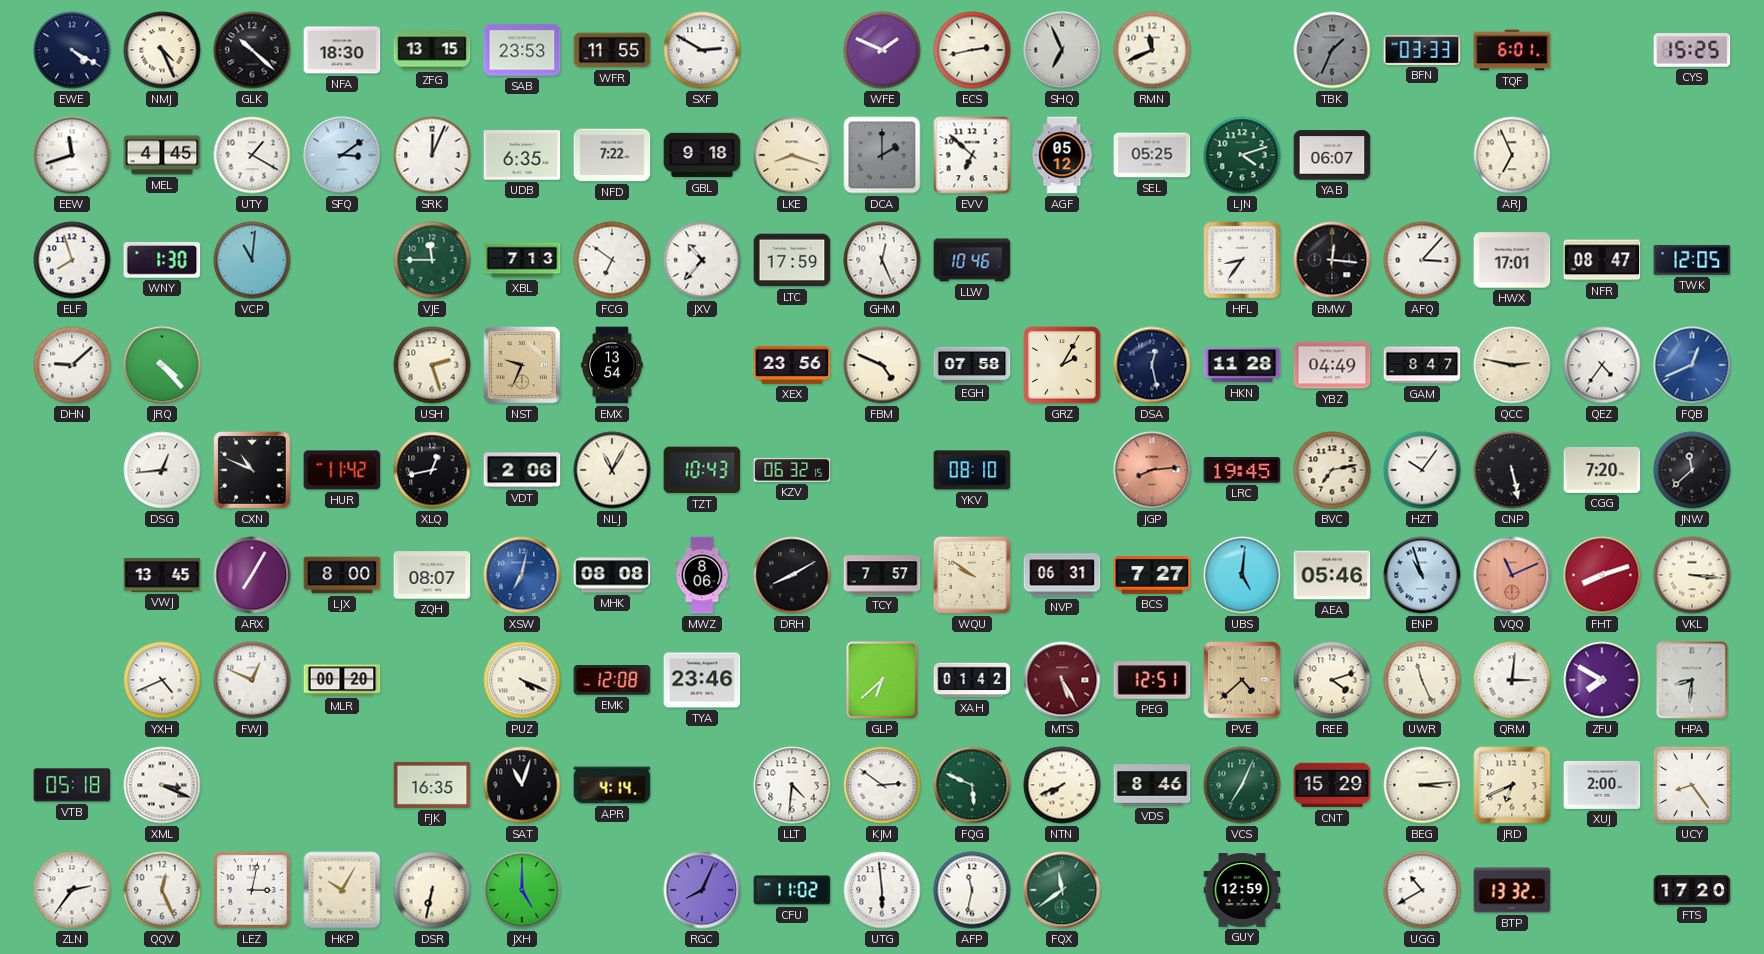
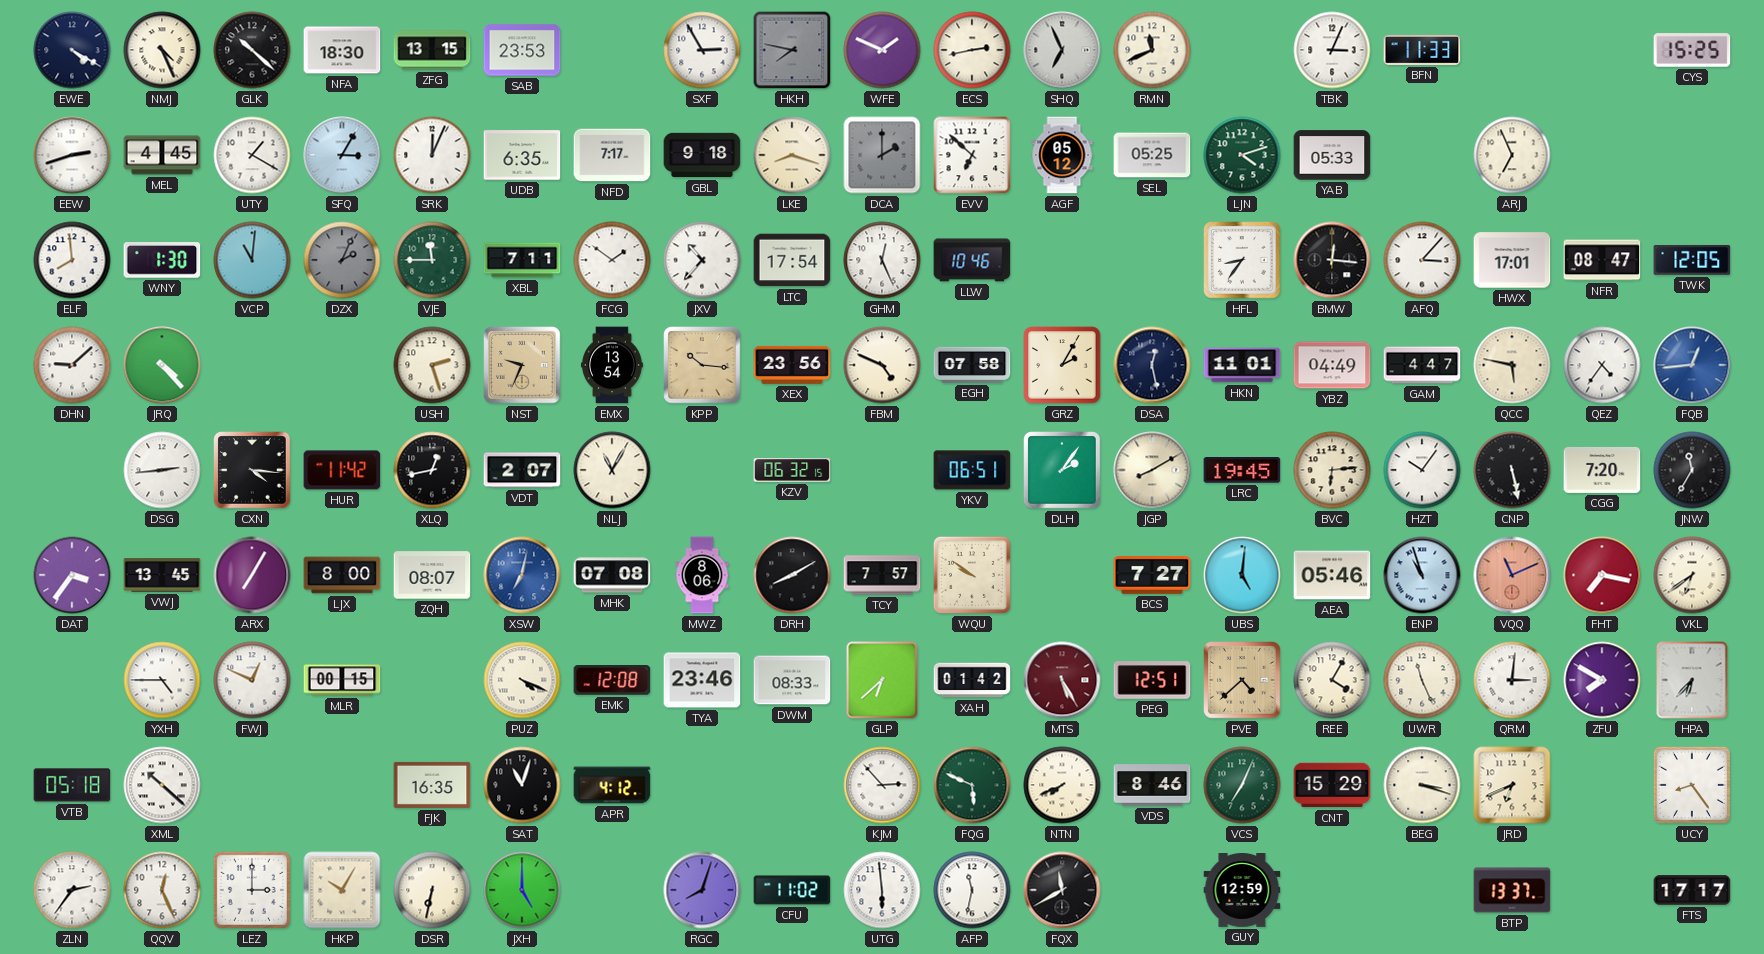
WFR: 11:55 -> none (612, 50)
SXF: 2:50 -> 2:55 (702, 50)
HKH: none -> 7:47 (792, 50)
TBK: 1:34 -> 3:04 (1332, 50)
TBK dial: grey -> white (1332, 50)
BFN: 03:33 -> 11:33 (1422, 50)
TQF: 6:01 -> none (1512, 50)
EEW: 11:42 -> 2:42 (72, 155)
SFQ: 3:09 -> 3:05 (342, 155)
NFD: 7:22 -> 7:17 (612, 155)
YAB: 06:07 -> 05:33 (1332, 155)
ELF: 7:57 -> 7:59 (72, 260)
DZX: none -> 2:04 (342, 260)
XBL: 7:13 -> 7:11 (522, 260)
FCG: 6:51 -> 1:51 (612, 260)
LTC: 17:59 -> 17:54 (792, 260)
KPP: none -> 10:16 (702, 365)
HKN: 11:28 -> 11:01 (1242, 365)
GAM: 8:47 -> 4:47 (1422, 365)
QCC: 2:47 -> 5:47 (1512, 365)
FQB: 12:41 -> 12:44 (1692, 365)
DSG: 12:44 -> 2:44 (162, 470)
CXN: 10:49 -> 4:16 (252, 470)
VDT: 2:06 -> 2:07 (522, 470)
TZT: 10:43 -> none (702, 470)
YKV: 08:10 -> 06:51 (972, 470)
DLH: none -> 2:06 (1062, 470)
JGP: 8:14 -> 8:10 (1152, 470)
JGP dial: salmon -> cream (1152, 470)
BVC: 7:13 -> 6:14 (1332, 470)
JNW: 11:38 -> 11:35 (1692, 470)
DAT: none -> 3:36 (72, 575)
MHK: 08:08 -> 07:08 (612, 575)
NVP: 06:31 -> none (1062, 575)
FHT: 8:12 -> 7:17 (1602, 575)
VKL: 3:16 -> 6:39 (1692, 575)
YXH: 4:41 -> 4:45 (162, 680)
MLR: 00:20 -> 00:15 (342, 680)
DWM: none -> 08:33 (792, 680)
REE: 4:12 -> 4:05 (1332, 680)
HPA: 8:31 -> 6:37 (1692, 680)
XML: 3:19 -> 10:22 (162, 785)
APR: 4:14 -> 4:12 (612, 785)
LLT: 4:31 -> none (792, 785)
KJM: 2:51 -> 2:53 (882, 785)
BEG: 3:14 -> 3:18 (1422, 785)
XUJ: 2:00 -> none (1602, 785)
LEZ: 3:02 -> 3:00 (252, 890)
RGC: 8:04 -> 8:03 (702, 890)
FQX: 11:39 -> 11:40 (1062, 890)
FQX dial: green -> black (1062, 890)
UGG: 10:40 -> none (1422, 890)
BTP: 13:32 -> 13:37 (1512, 890)
FTS: 17:20 -> 17:17 (1692, 890)
